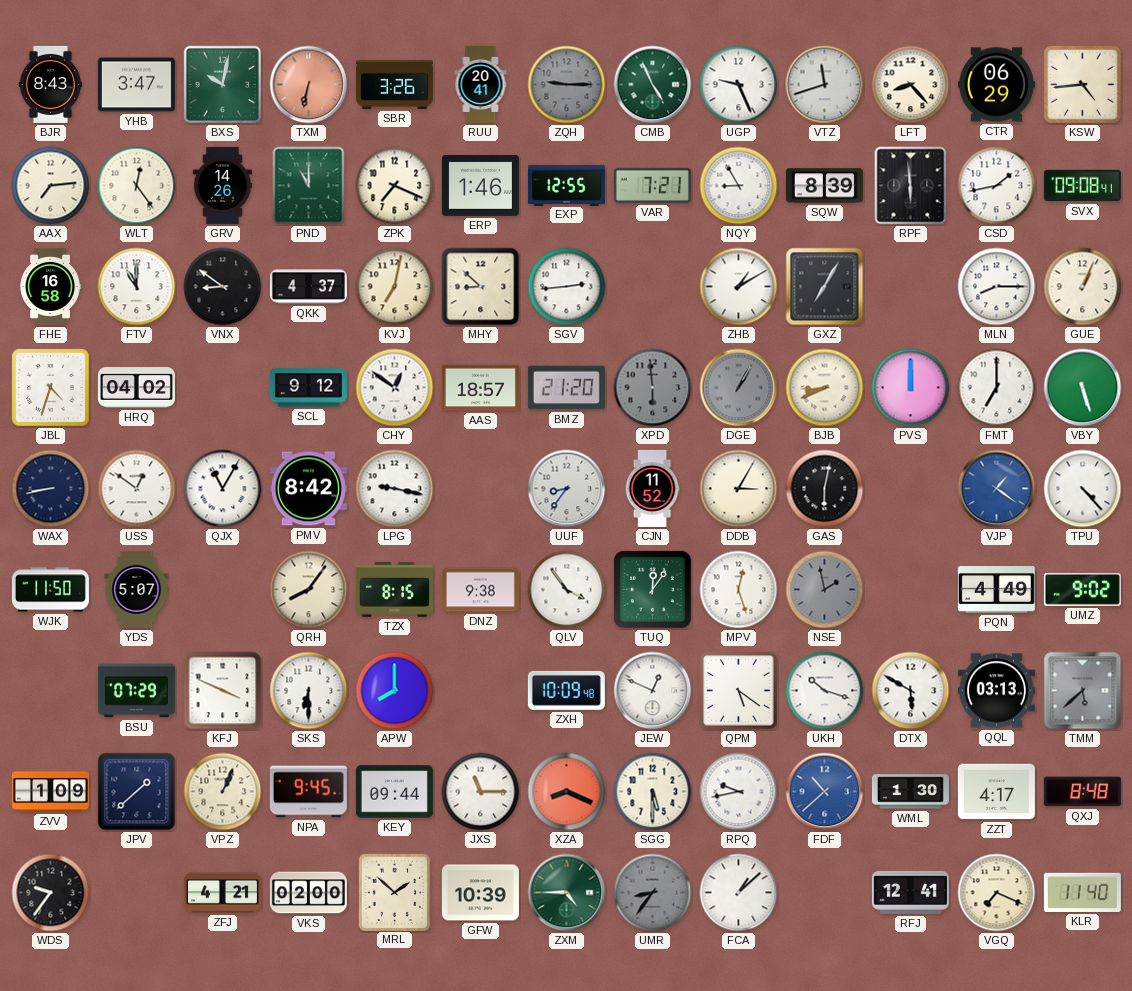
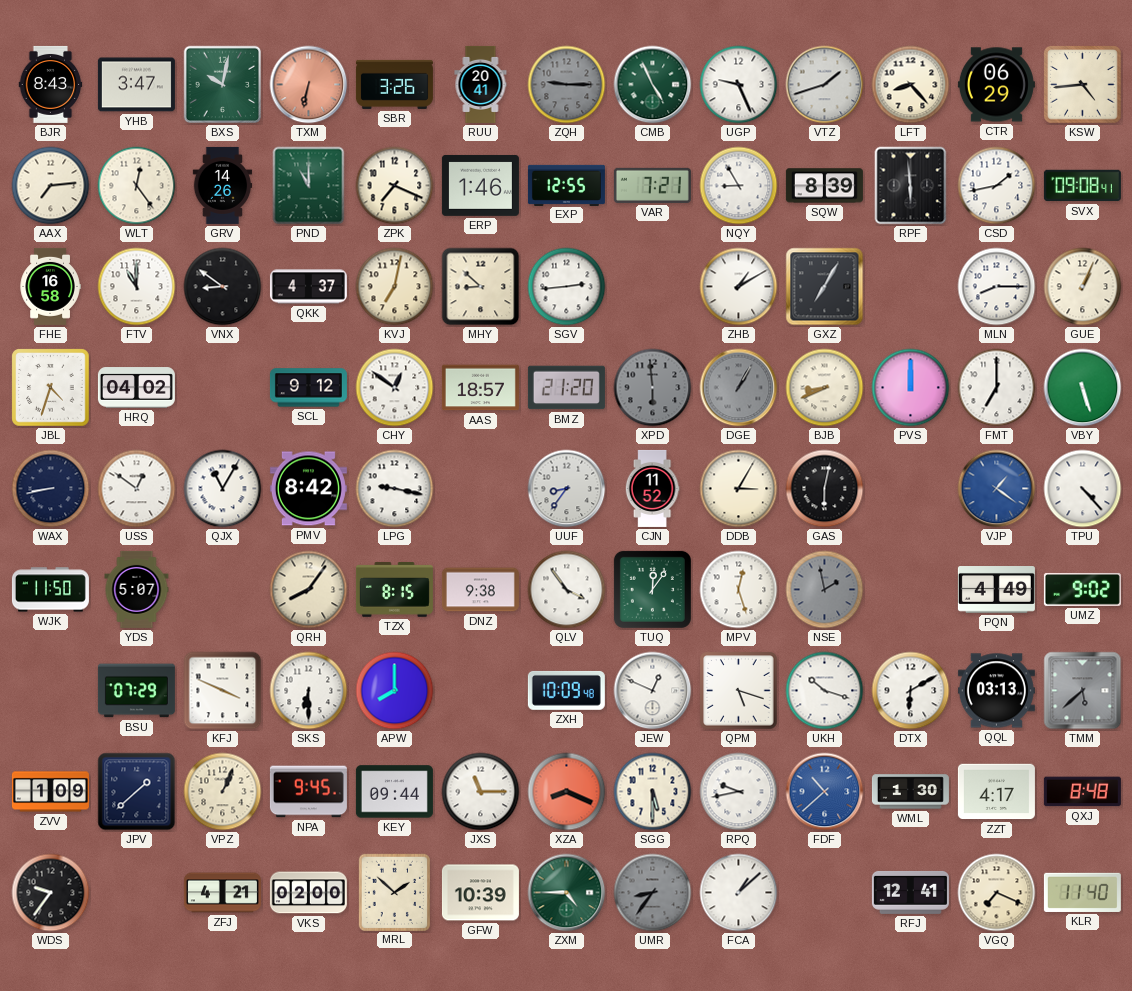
VTZ: 11:42 -> 1:42 (825, 85)
QPM: 5:21 -> 5:18 (739, 691)
DTX: 5:50 -> 6:10 (911, 691)
